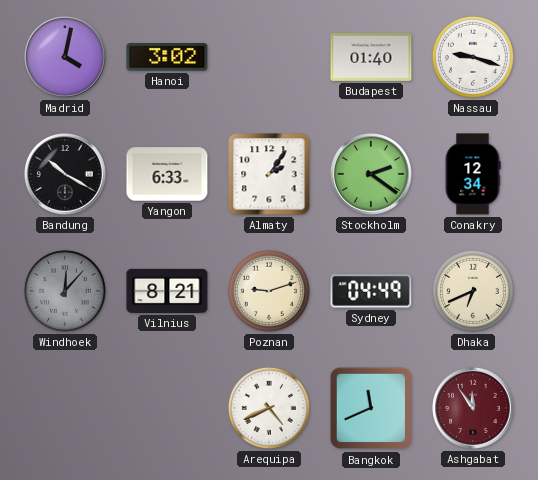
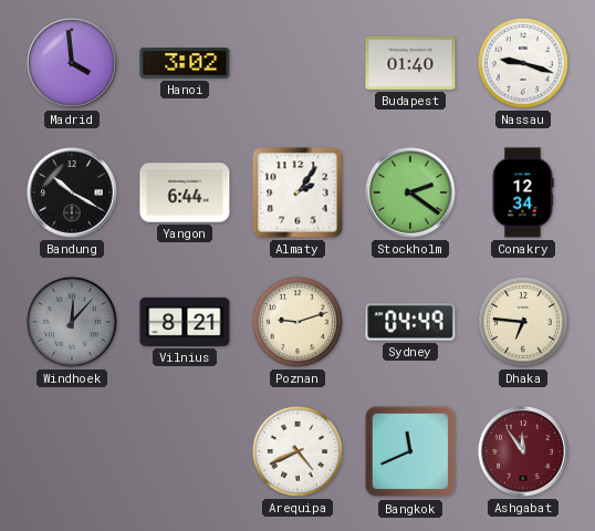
Madrid: 4:02 -> 3:59 (73, 64)
Yangon: 6:33 -> 6:44 (185, 192)
Dhaka: 6:41 -> 6:46 (523, 322)
